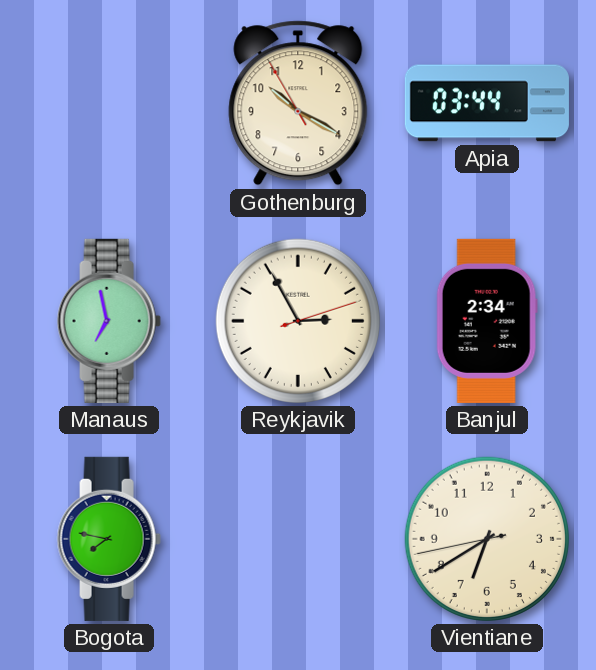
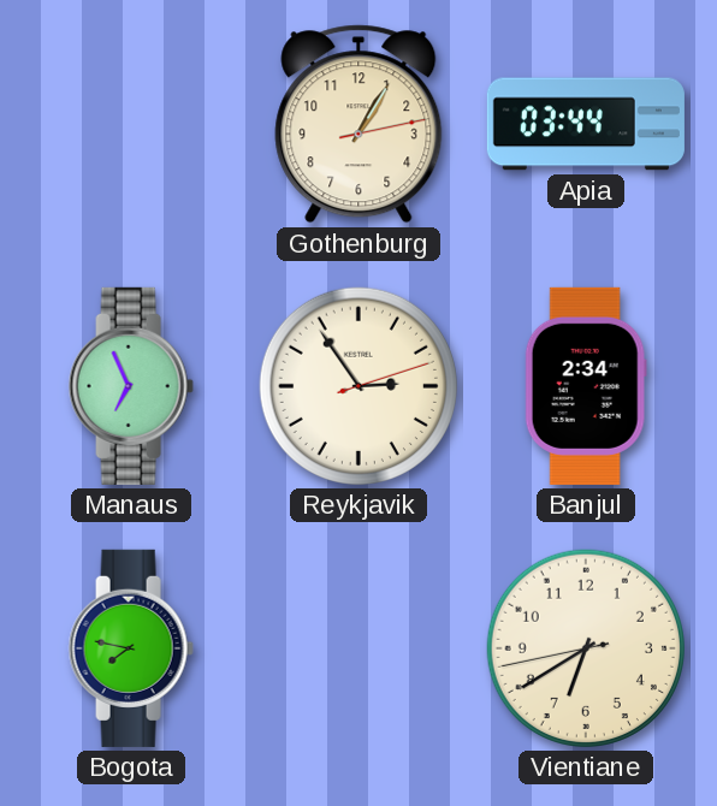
Gothenburg: 10:19 -> 1:05 (358, 124)
Manaus: 6:58 -> 6:56 (131, 386)
Reykjavik: 2:55 -> 2:54 (358, 386)
